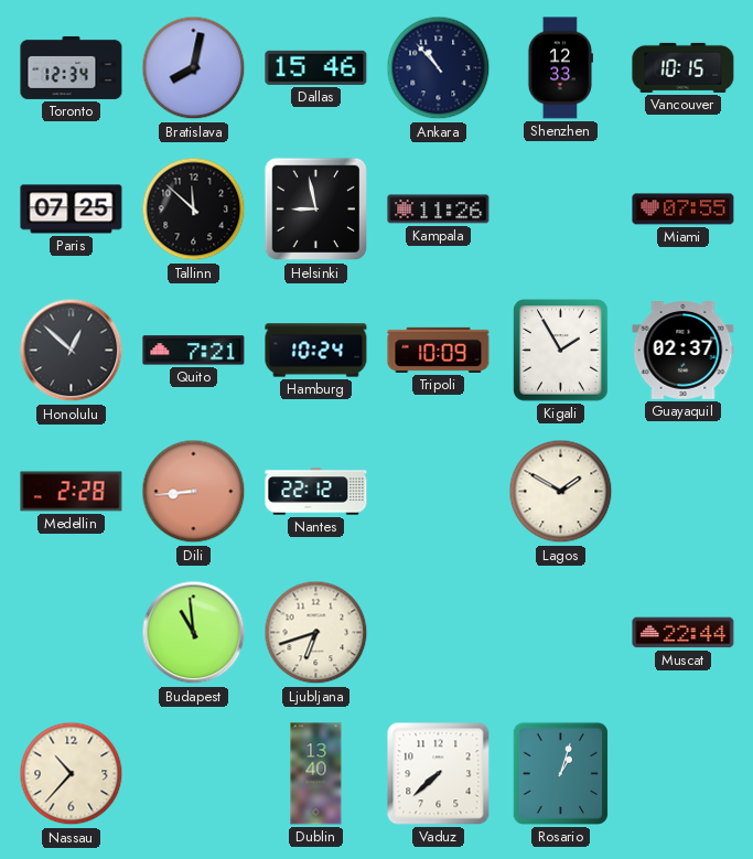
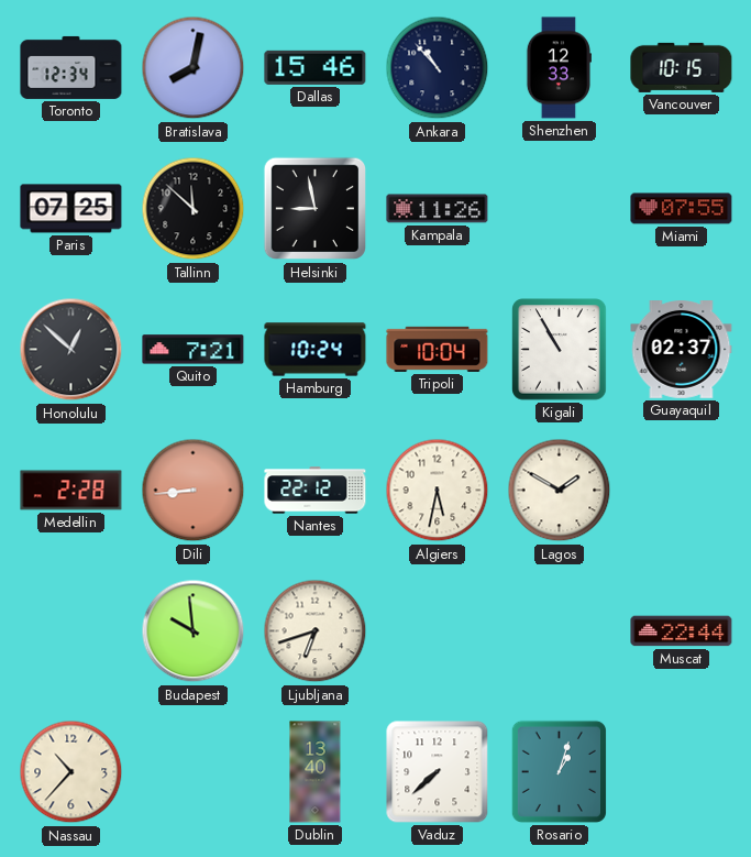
Tripoli: 10:09 -> 10:04 (438, 349)
Kigali: 1:55 -> 10:55 (560, 350)
Algiers: none -> 5:32 (438, 491)
Budapest: 10:59 -> 9:59 (194, 631)
